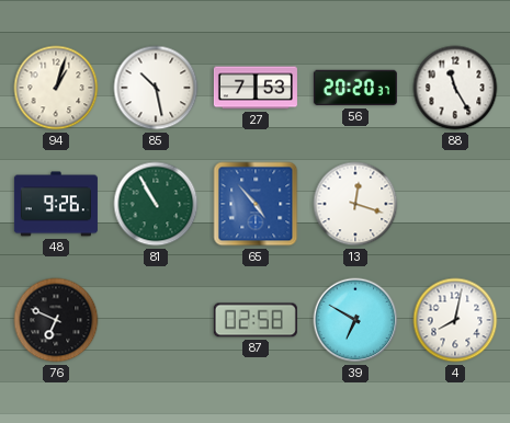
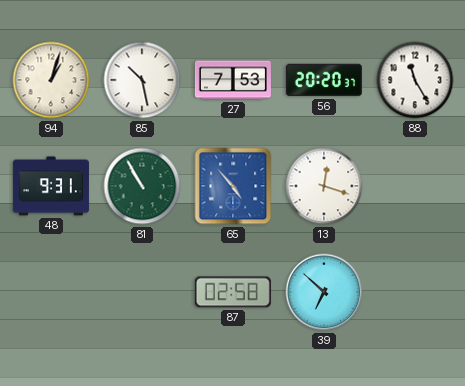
48: 9:26 -> 9:31 (51, 186)
76: 6:49 -> none (56, 320)
39: 6:50 -> 6:52 (324, 292)
4: 8:02 -> none (455, 320)
